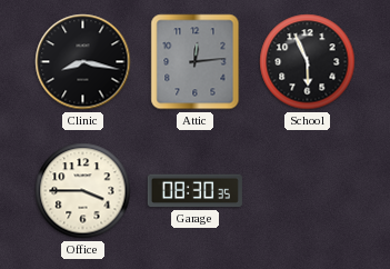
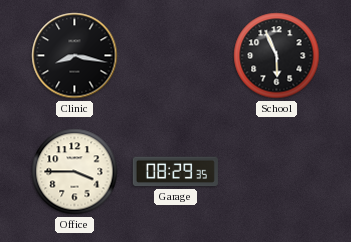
Attic: 12:14 -> none (196, 62)
Garage: 08:30 -> 08:29 (175, 172)
